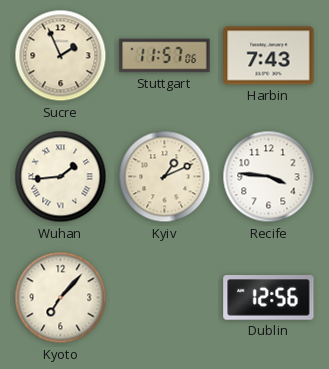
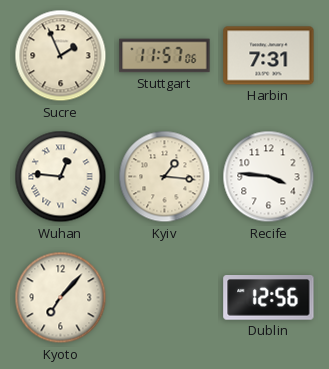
Harbin: 7:43 -> 7:31 (269, 56)
Wuhan: 1:44 -> 12:46 (61, 177)
Kyiv: 1:11 -> 1:16 (165, 177)
